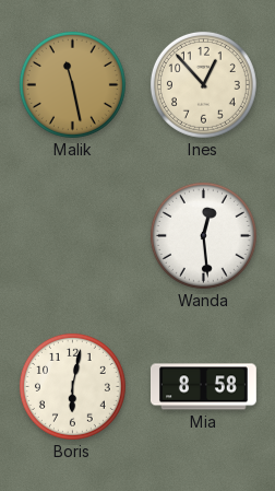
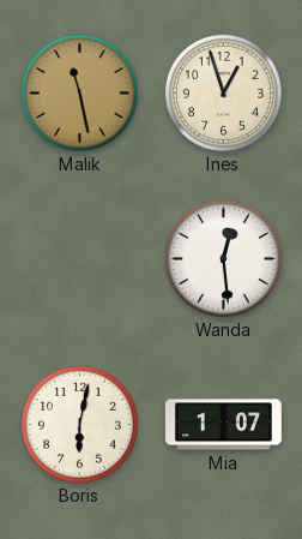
Ines: 12:53 -> 12:57 (223, 92)
Mia: 8:58 -> 1:07 (223, 425)
